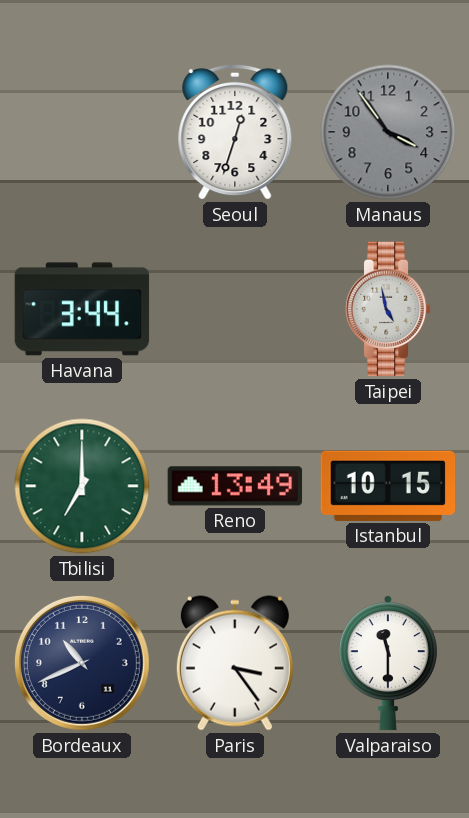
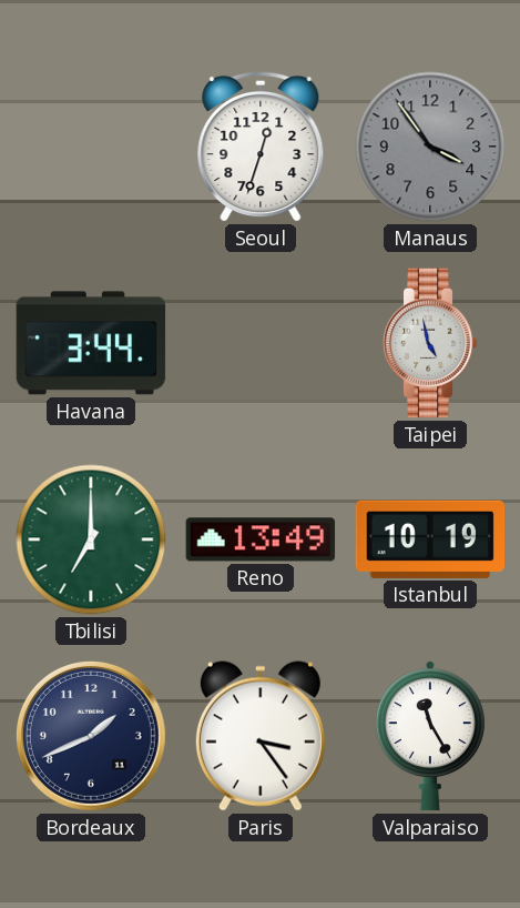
Istanbul: 10:15 -> 10:19 (430, 539)
Bordeaux: 10:41 -> 1:41 (91, 736)
Valparaiso: 11:30 -> 11:25 (430, 736)
